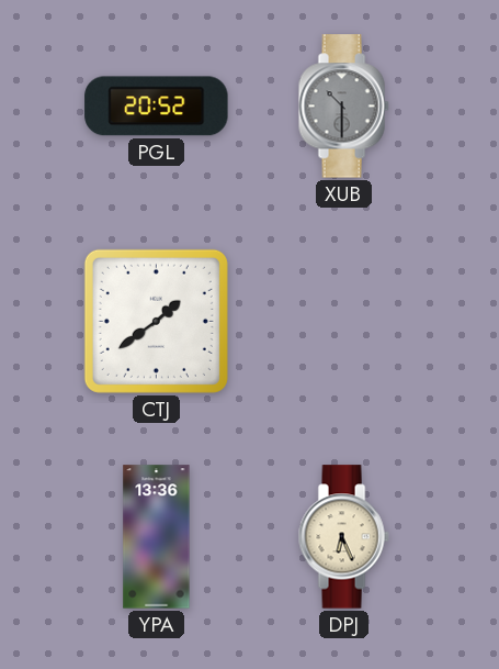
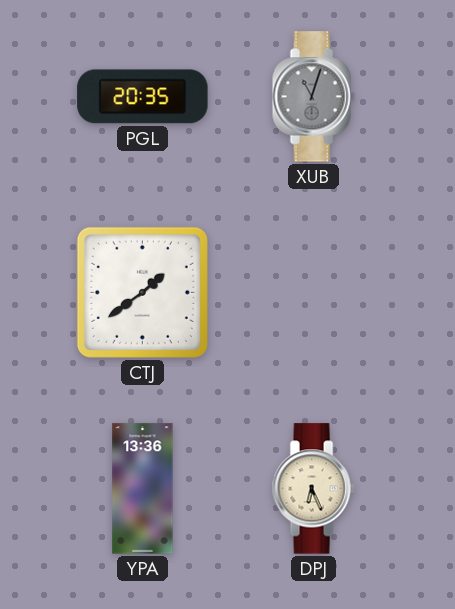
PGL: 20:52 -> 20:35 (143, 97)
XUB: 10:30 -> 11:03 (313, 97)
